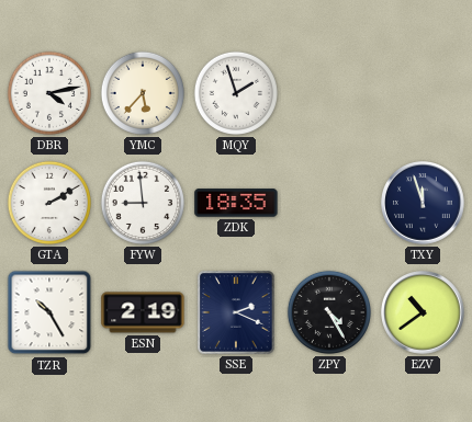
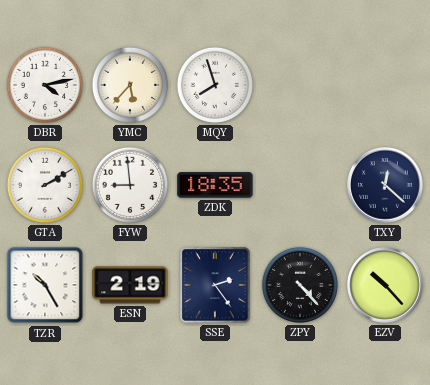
MQY: 1:57 -> 7:57 (215, 85)
TXY: 11:57 -> 12:22 (386, 186)
SSE: 2:19 -> 2:24 (215, 285)
ZPY: 4:25 -> 4:23 (300, 285)
EZV: 10:39 -> 10:23 (386, 286)
